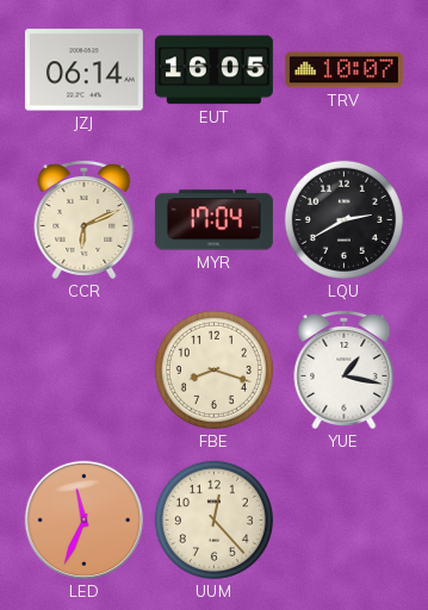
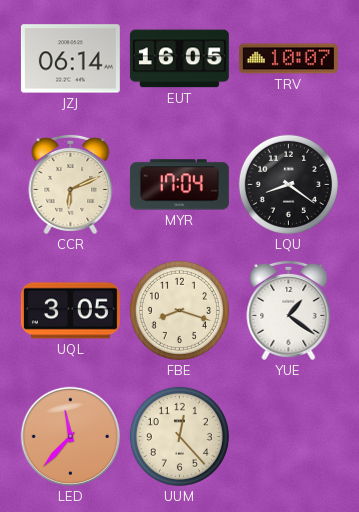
LQU: 2:40 -> 8:21 (288, 184)
UQL: none -> 3:05 (70, 311)
YUE: 1:17 -> 1:21 (289, 310)
LED: 11:34 -> 11:37 (71, 437)
